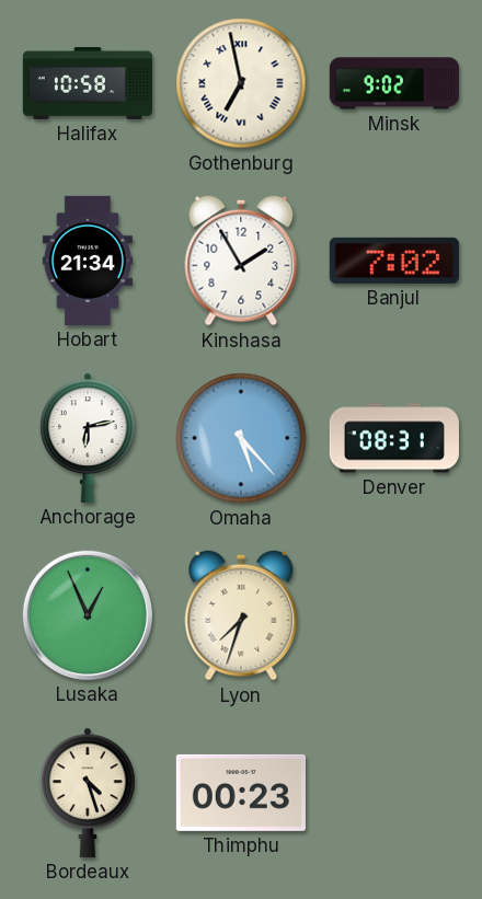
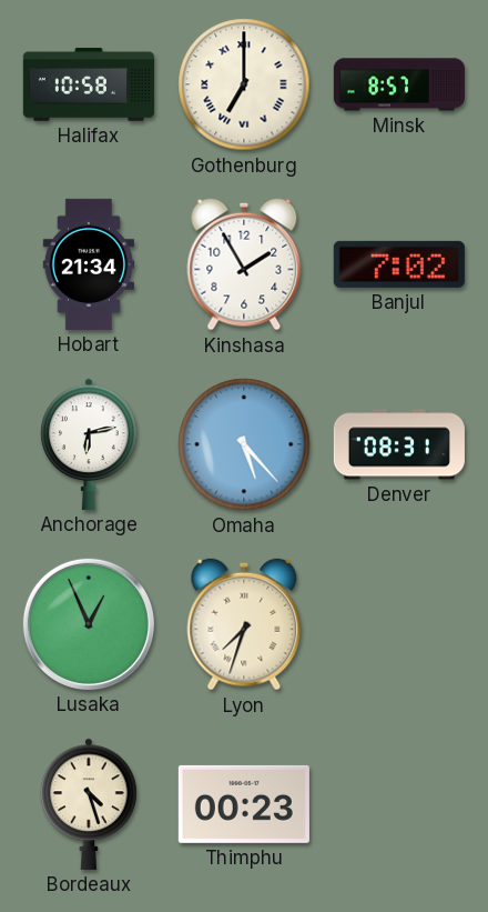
Gothenburg: 6:58 -> 7:00 (244, 84)
Minsk: 9:02 -> 8:57 (399, 84)
